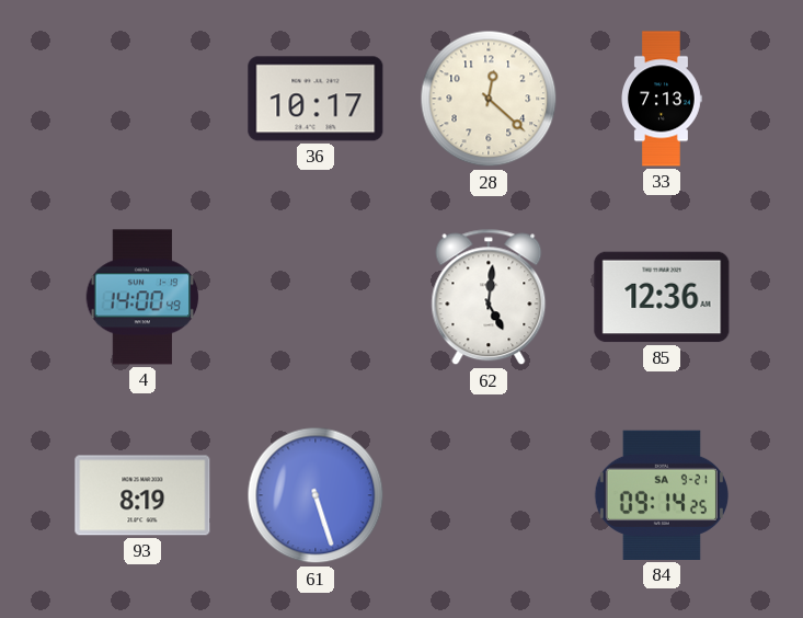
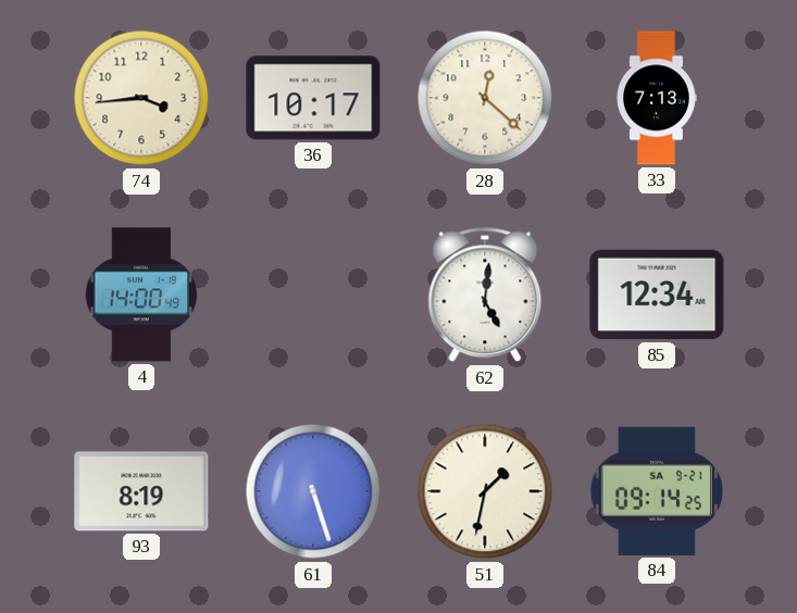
74: none -> 3:44 (141, 98)
85: 12:36 -> 12:34 (657, 295)
51: none -> 1:32 (485, 491)
